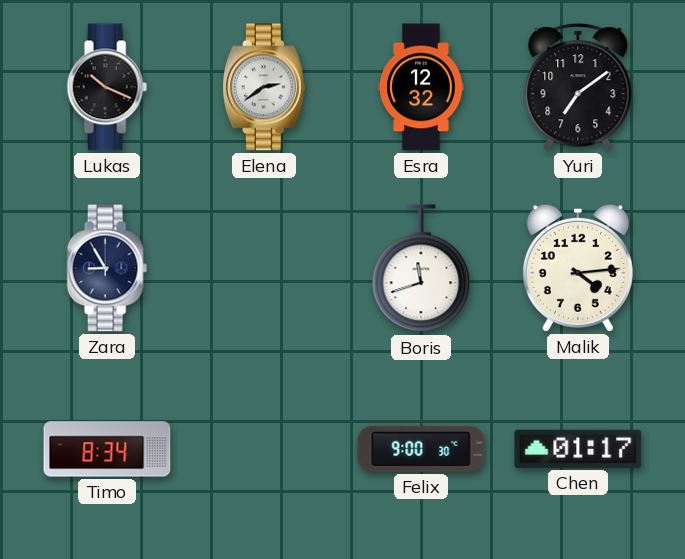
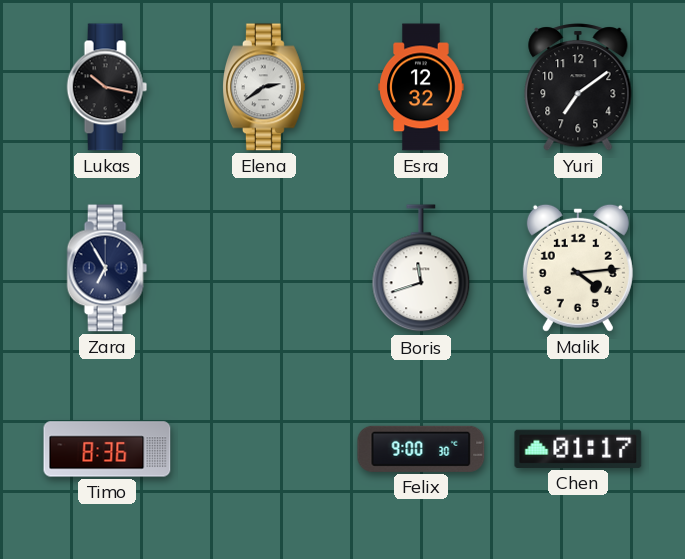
Lukas: 10:19 -> 10:17 (107, 87)
Zara: 8:55 -> 6:55 (107, 268)
Timo: 8:34 -> 8:36 (107, 449)
